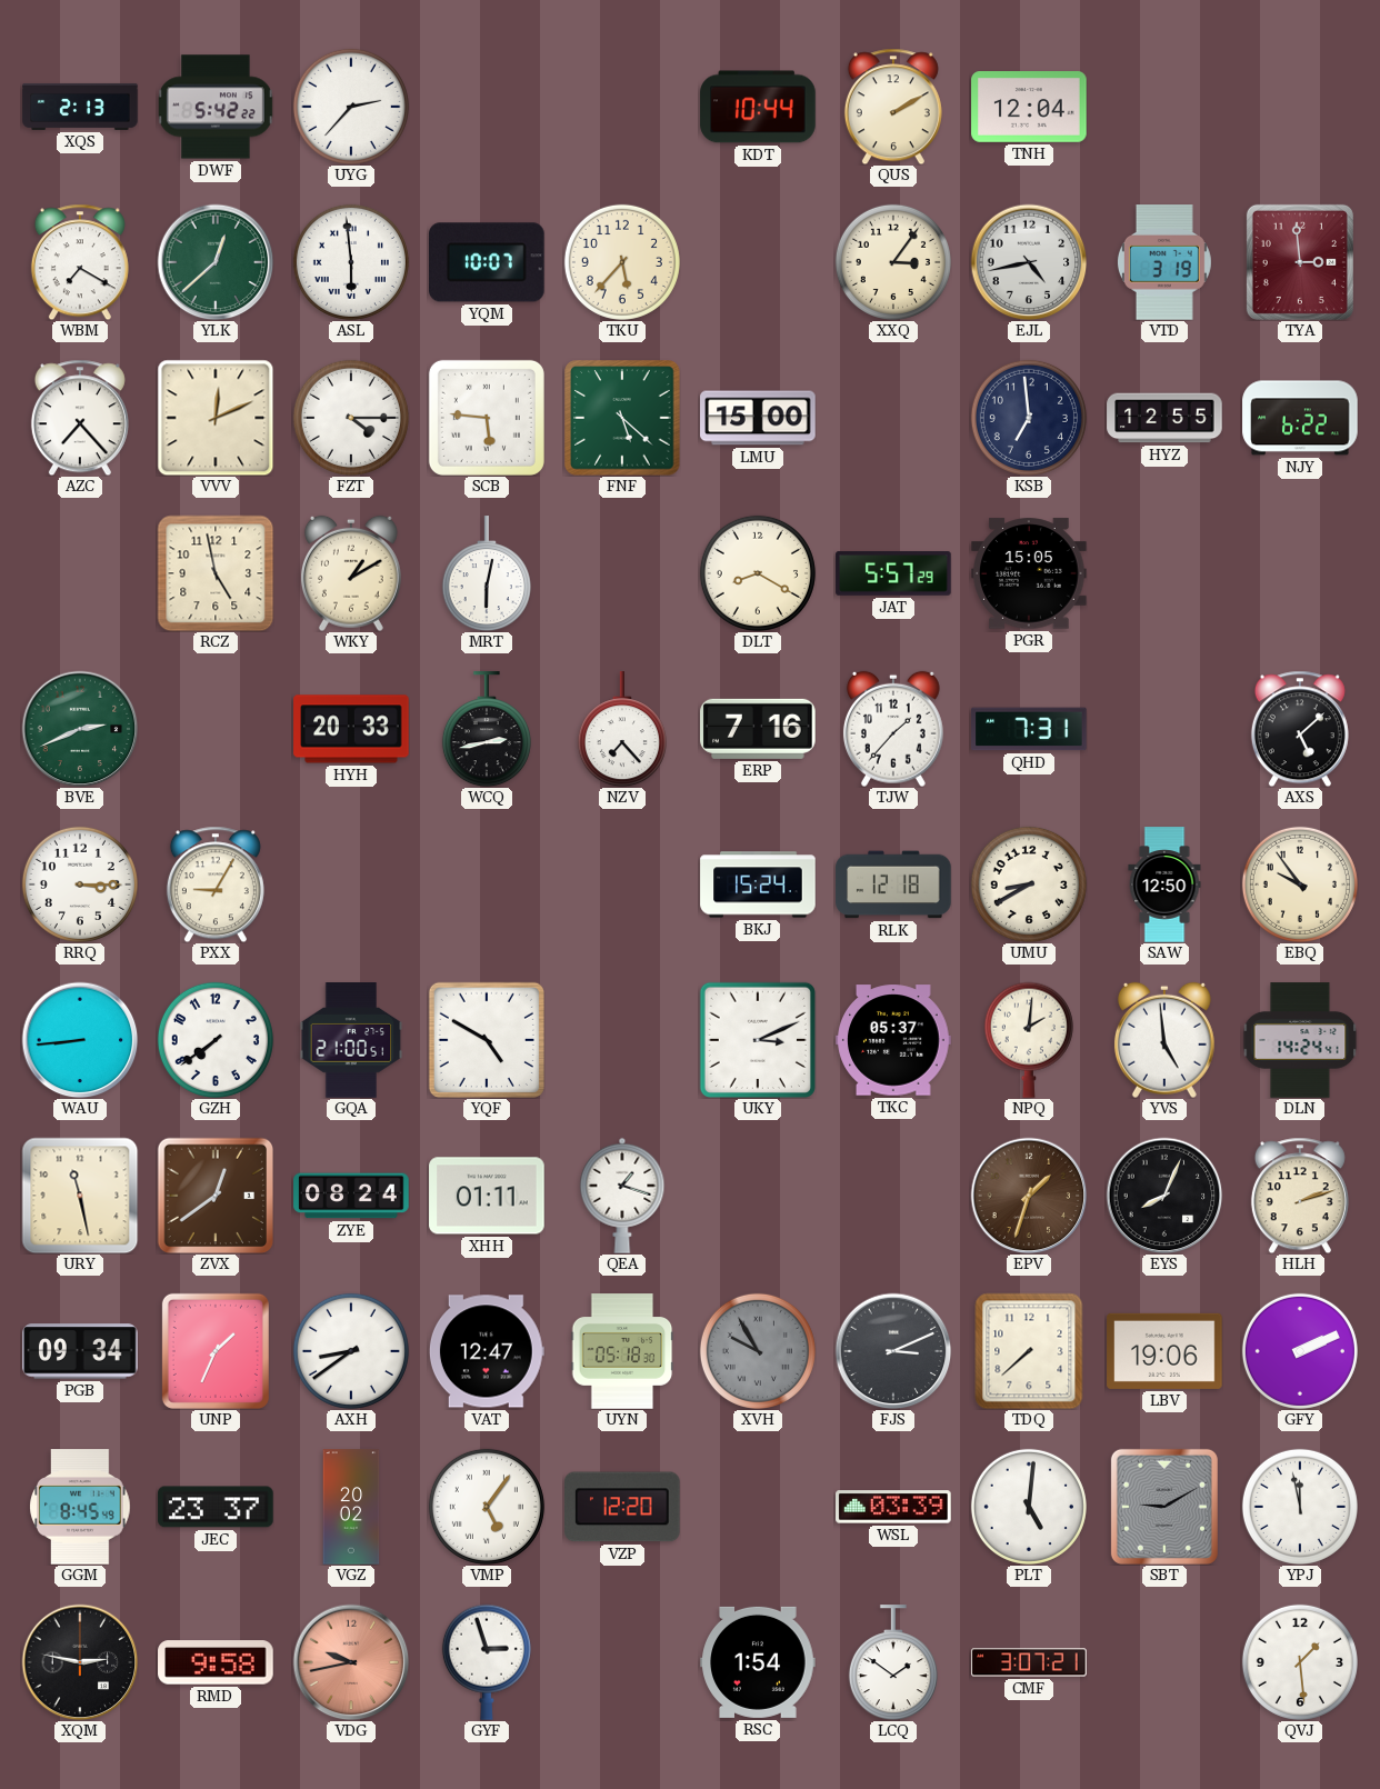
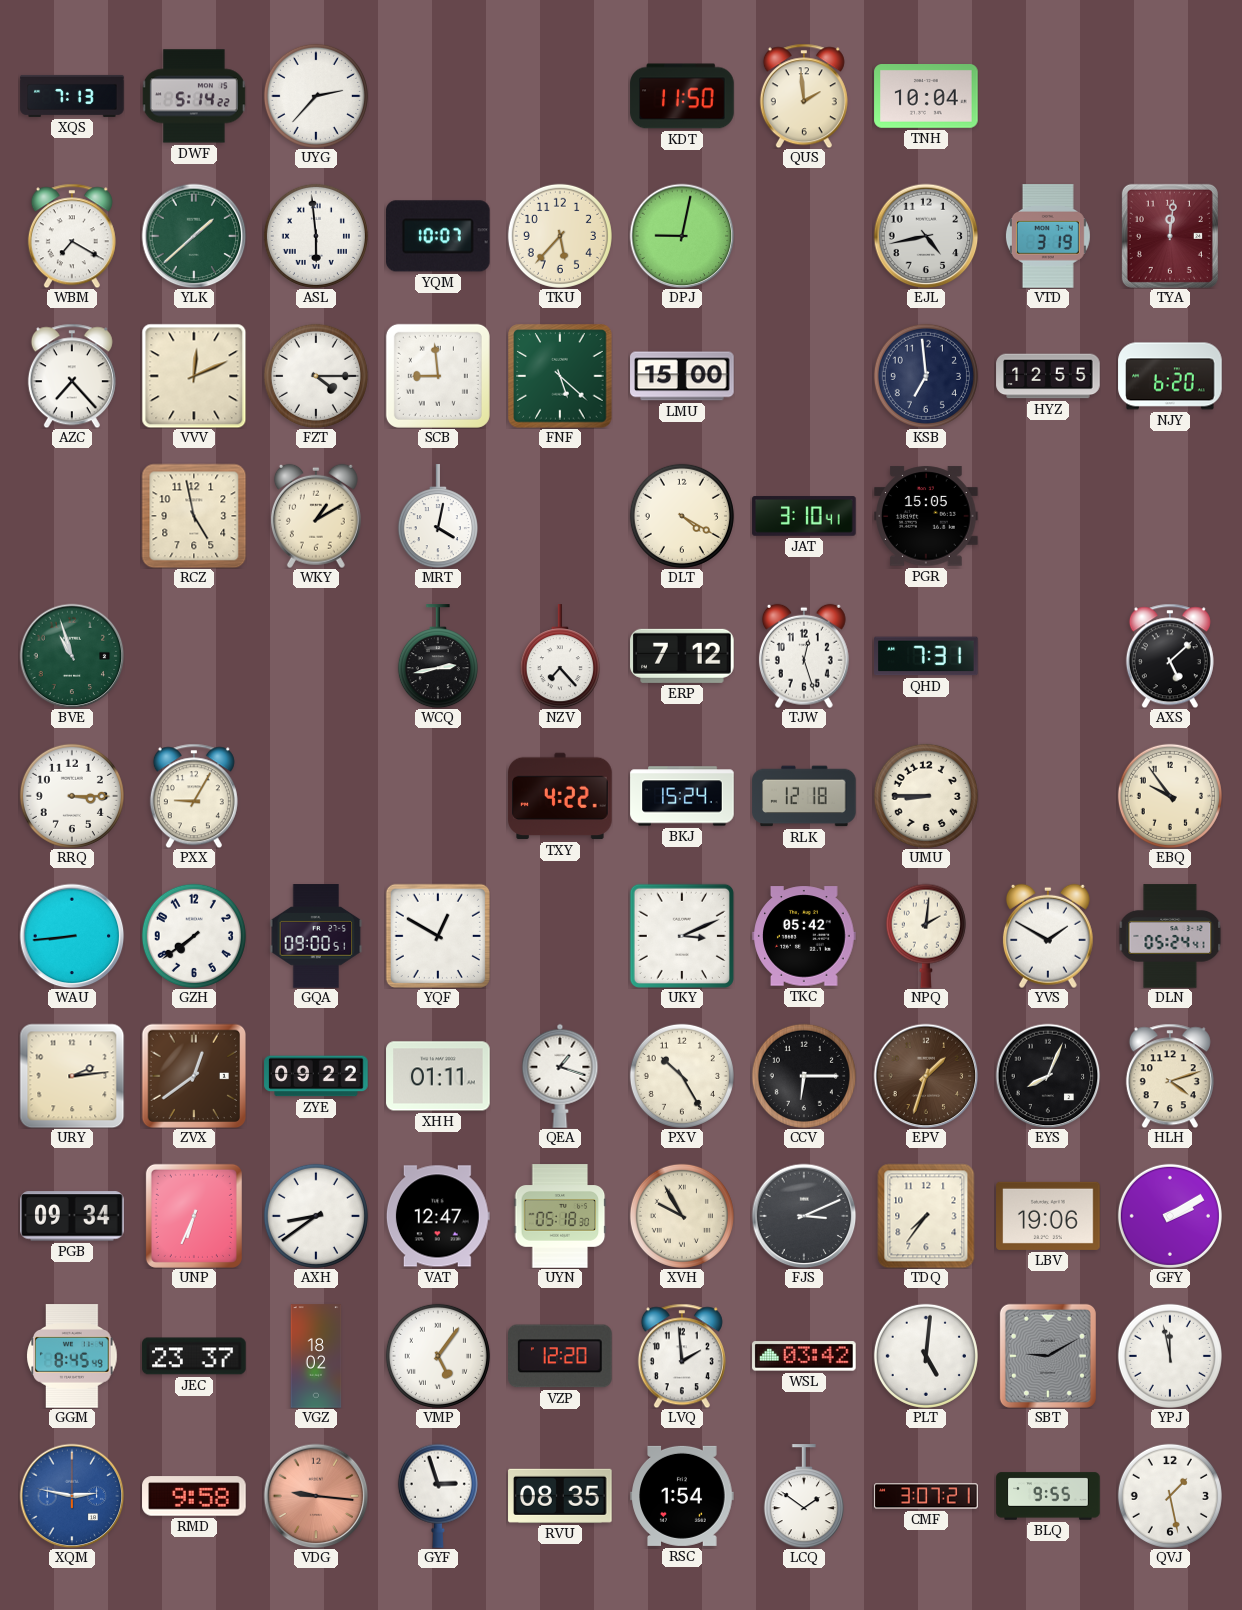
XQS: 2:13 -> 7:13 (72, 96)
DWF: 5:42 -> 5:14 (194, 96)
KDT: 10:44 -> 11:50 (682, 96)
QUS: 2:10 -> 1:59 (804, 96)
TNH: 12:04 -> 10:04 (926, 97)
YLK: 12:38 -> 1:38 (194, 236)
DPJ: none -> 9:02 (682, 236)
XXQ: 3:06 -> none (893, 262)
TYA: 2:59 -> 12:01 (1170, 236)
SCB: 5:46 -> 8:59 (438, 376)
NJY: 6:22 -> 6:20 (1170, 376)
MRT: 6:02 -> 4:02 (438, 516)
DLT: 8:20 -> 4:20 (682, 516)
JAT: 5:57 -> 3:10 (804, 516)
BVE: 2:41 -> 10:57 (72, 656)
HYH: 20:33 -> none (351, 729)
ERP: 7:16 -> 7:12 (682, 656)
TJW: 1:37 -> 12:27 (804, 656)
TXY: none -> 4:22 (560, 796)
UMU: 8:40 -> 8:45 (926, 796)
SAW: 12:50 -> none (1164, 884)
GQA: 21:00 -> 09:00 (316, 936)
YQF: 4:50 -> 12:50 (438, 936)
TKC: 05:37 -> 05:42 (804, 936)
YVS: 4:59 -> 1:50 (1048, 936)
DLN: 14:24 -> 05:24 (1170, 936)
URY: 11:28 -> 2:14 (72, 1076)
ZYE: 08:24 -> 09:22 (316, 1076)
PXV: none -> 10:25 (682, 1076)
CCV: none -> 6:15 (804, 1076)
HLH: 2:12 -> 4:12 (1170, 1076)
UNP: 1:34 -> 6:34 (194, 1216)
XVH dial: grey -> cream (682, 1216)
TDQ: 7:38 -> 7:36 (926, 1216)
GFY: 2:11 -> 2:10 (1170, 1216)
VGZ: 20:02 -> 18:02 (316, 1356)
LVQ: none -> 1:59 (682, 1356)
WSL: 03:39 -> 03:42 (804, 1356)
XQM dial: black -> blue (72, 1496)
VDG: 9:43 -> 9:16 (316, 1496)
RVU: none -> 08:35 (560, 1496)
BLQ: none -> 9:55 (1048, 1496)
QVJ: 1:29 -> 1:28 (1170, 1496)
